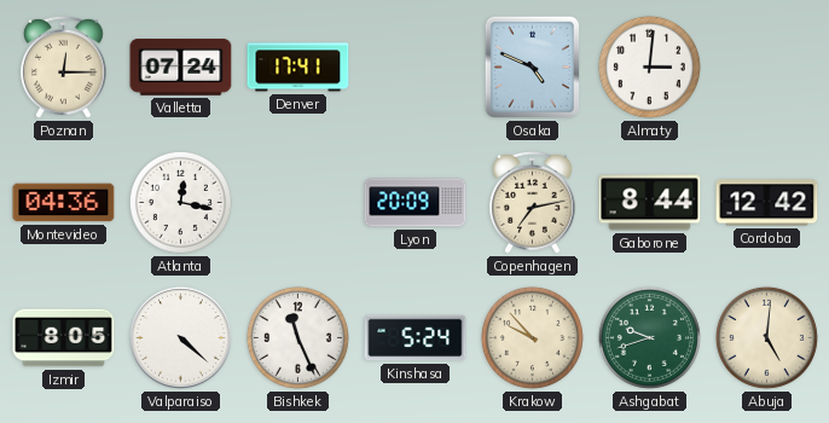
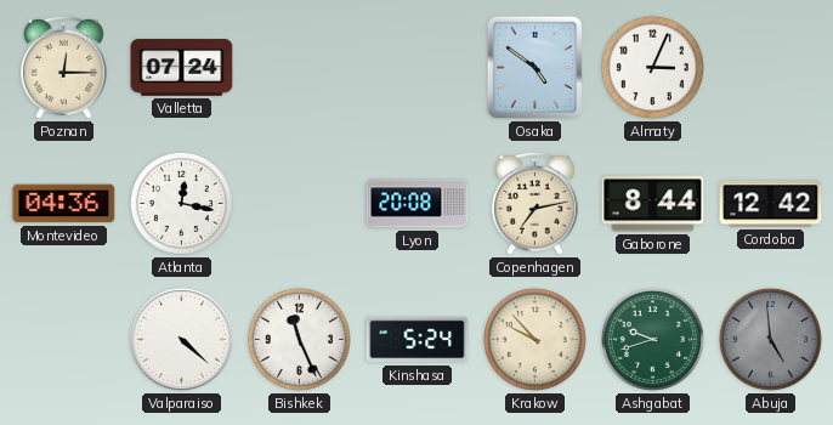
Denver: 17:41 -> none (298, 68)
Osaka: 4:49 -> 4:51 (534, 67)
Almaty: 3:01 -> 3:04 (652, 67)
Lyon: 20:09 -> 20:08 (418, 204)
Izmir: 8:05 -> none (64, 338)
Abuja: 5:01 -> 4:59 (770, 339)
Abuja dial: cream -> grey (770, 339)
